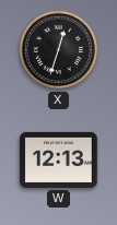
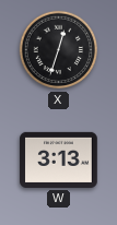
W: 12:13 -> 3:13 (59, 159)
